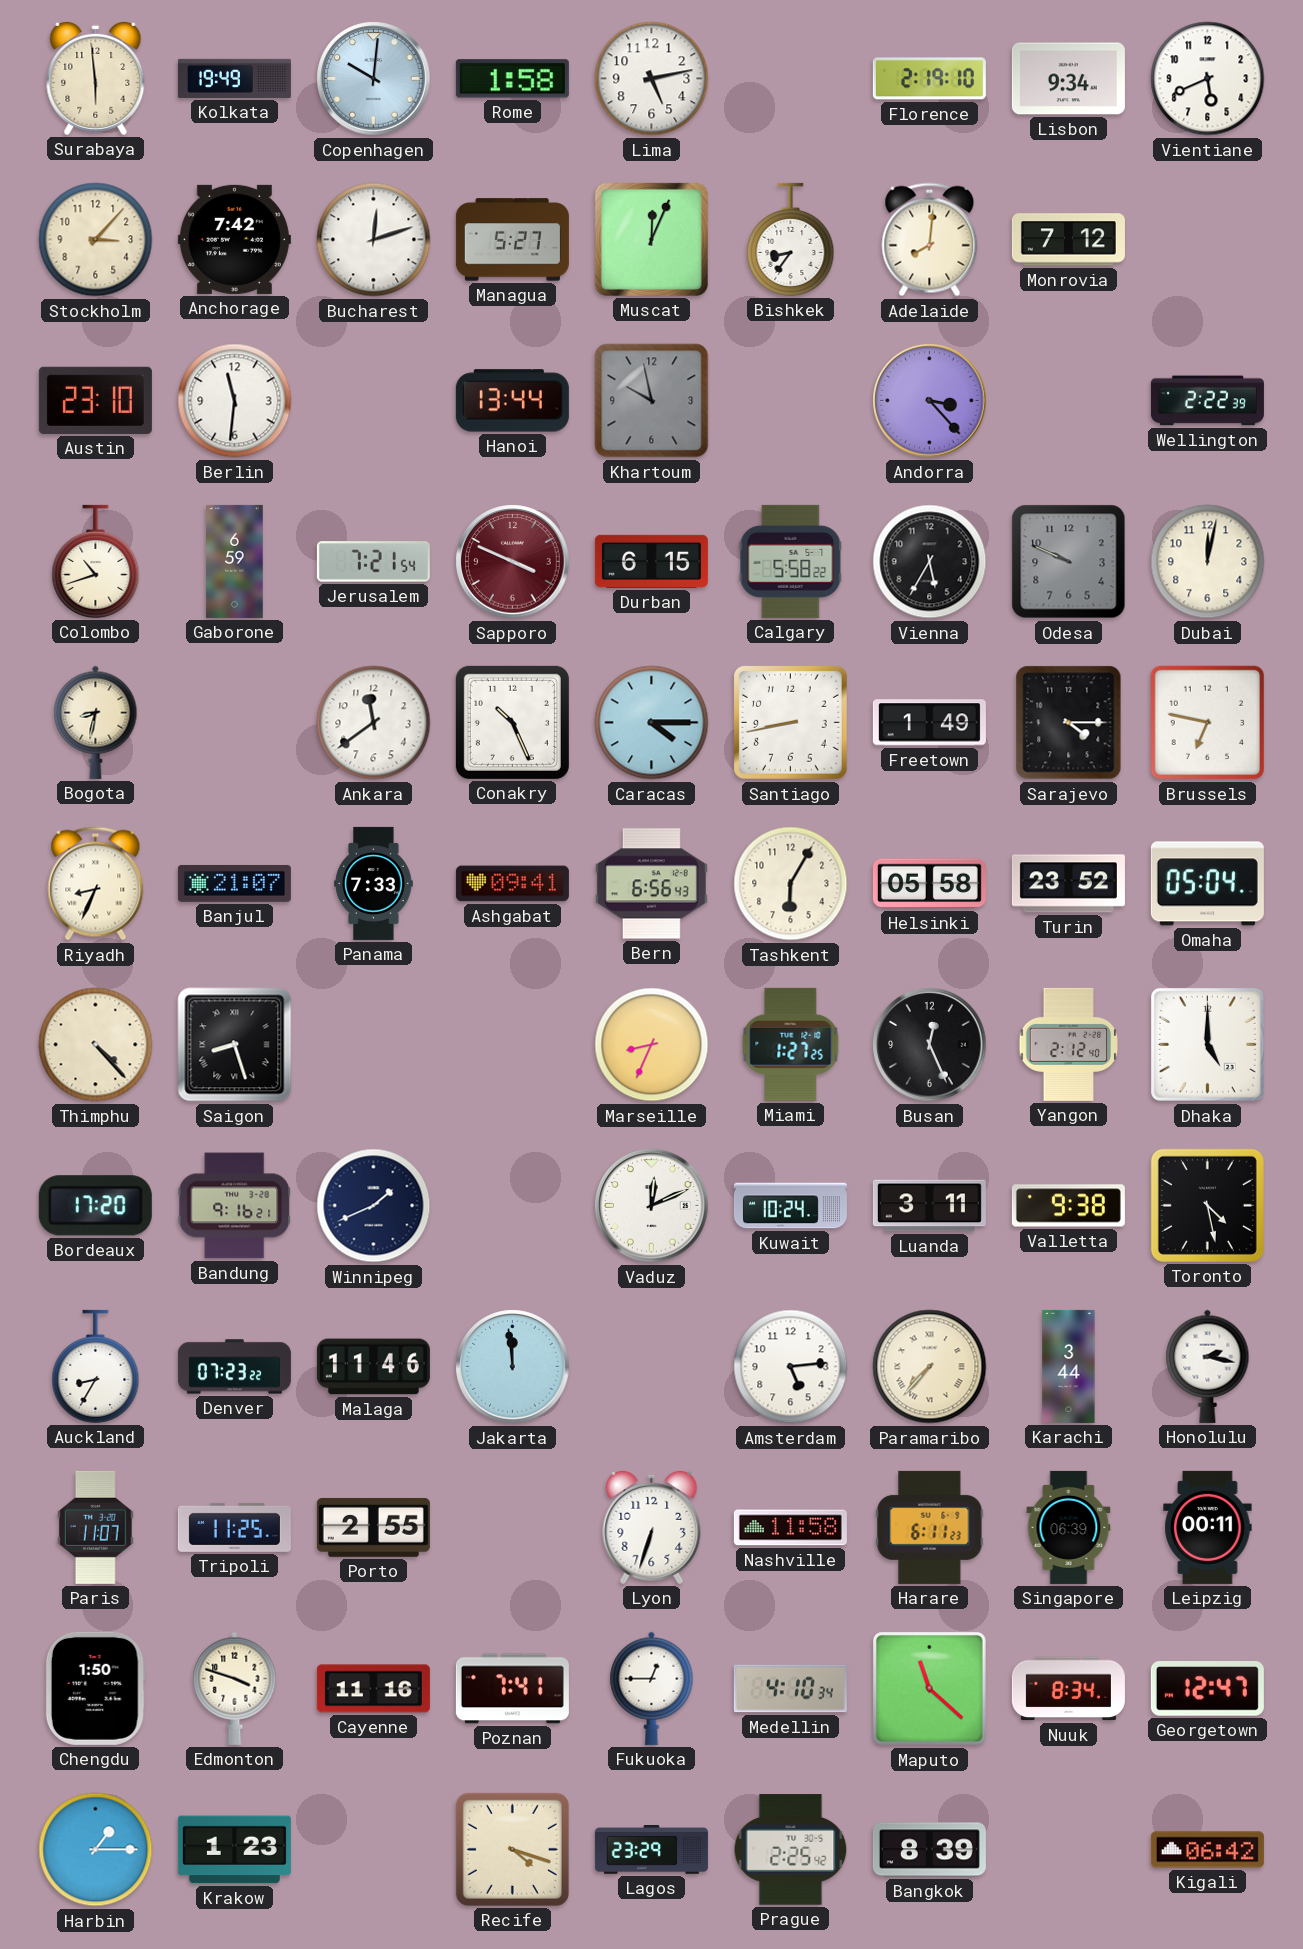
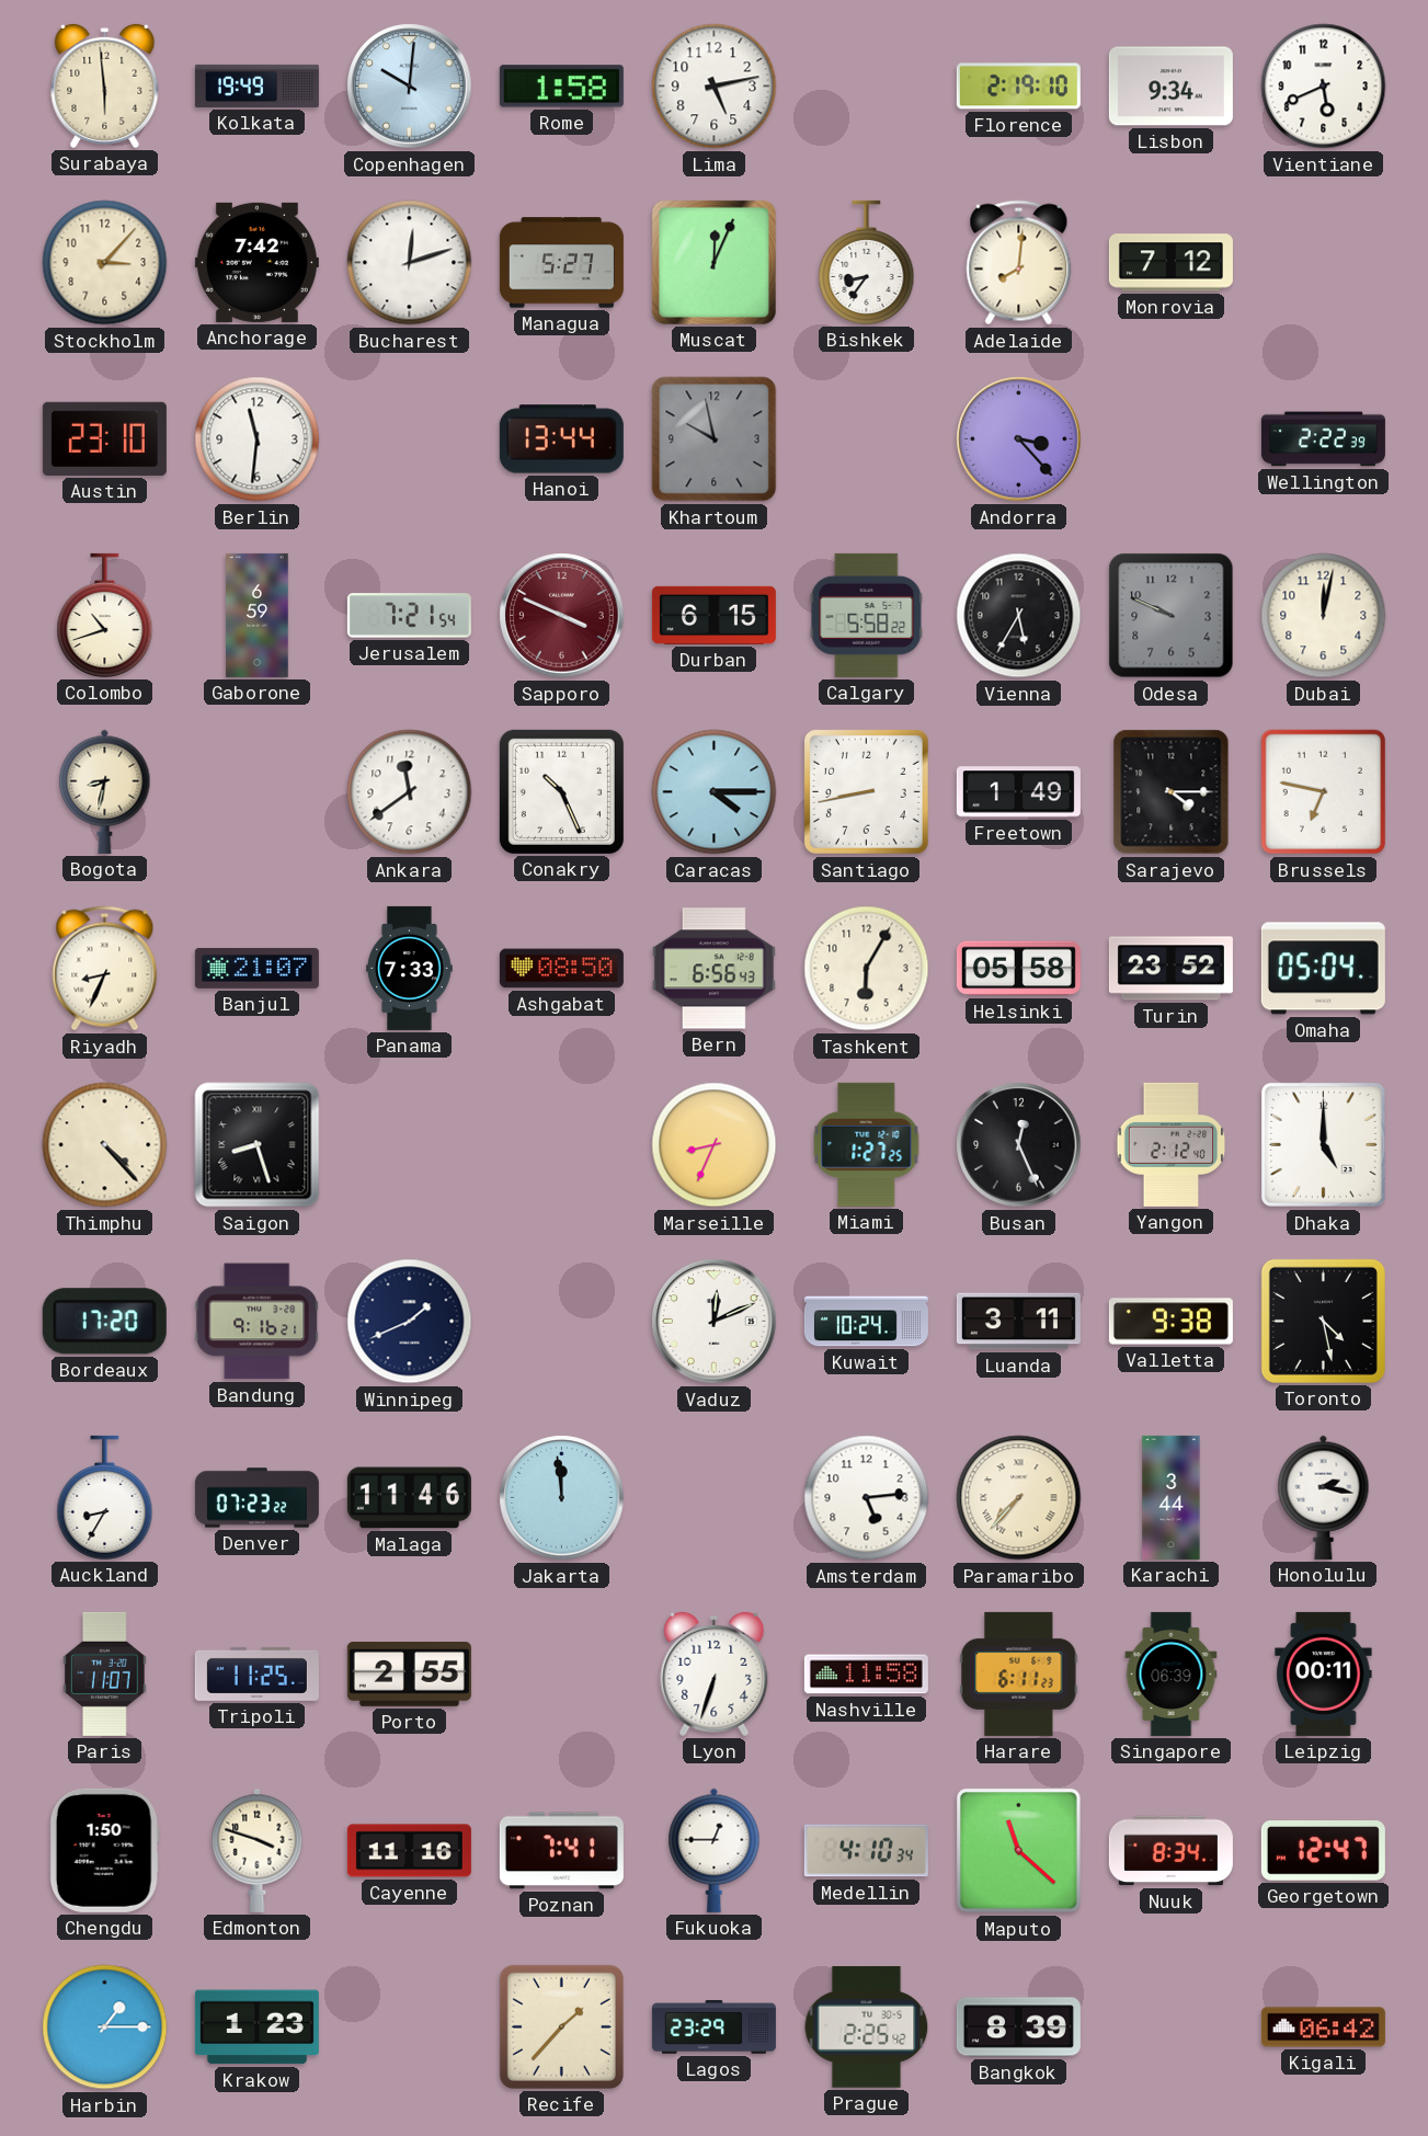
Ashgabat: 09:41 -> 08:50 (561, 969)
Recife: 4:18 -> 1:37 (561, 2026)
